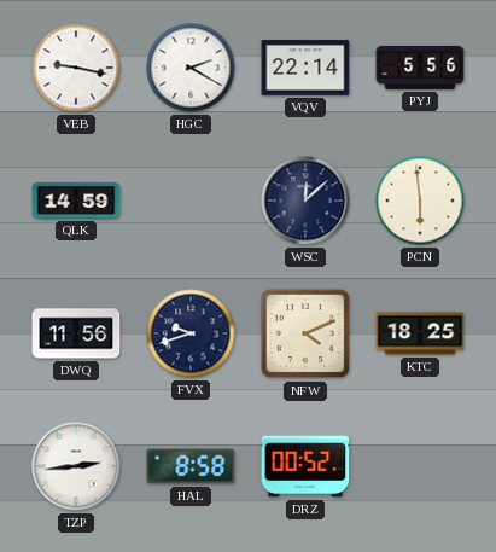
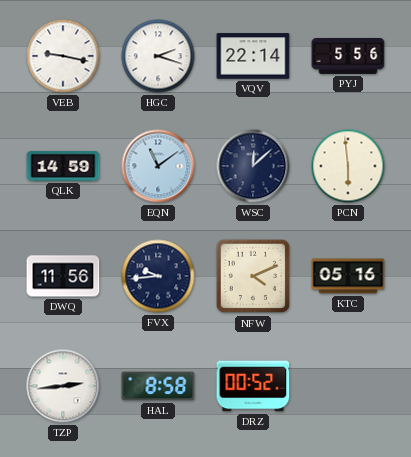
HGC: 2:20 -> 2:18 (158, 56)
EQN: none -> 11:09 (158, 166)
FVX: 9:42 -> 9:44 (158, 276)
KTC: 18:25 -> 05:16 (348, 276)
